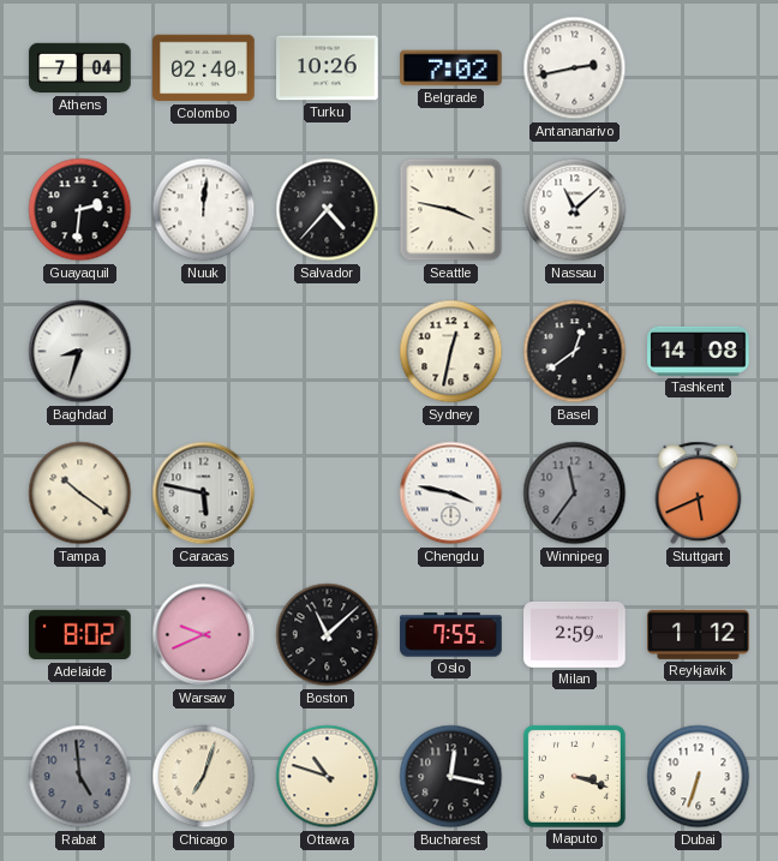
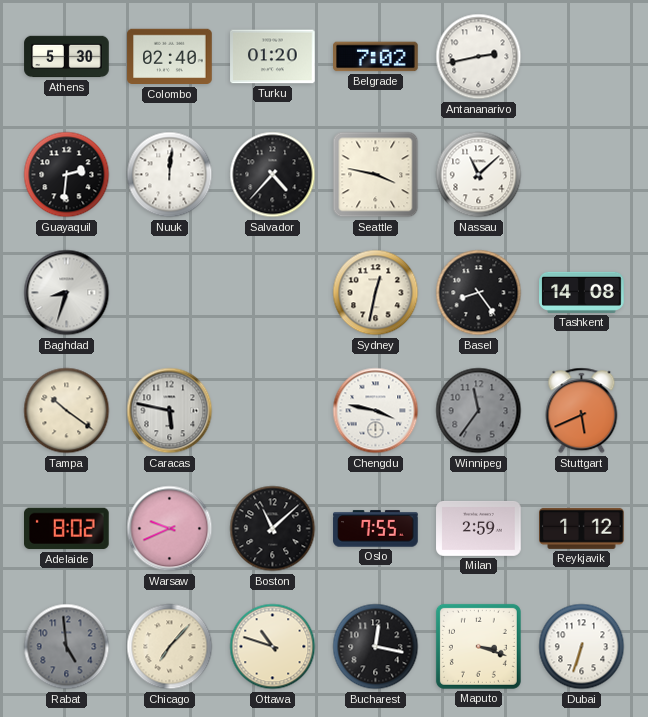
Athens: 7:04 -> 5:30 (67, 57)
Turku: 10:26 -> 01:20 (273, 57)
Basel: 12:39 -> 8:24 (479, 293)
Chicago: 7:03 -> 7:07 (170, 647)
